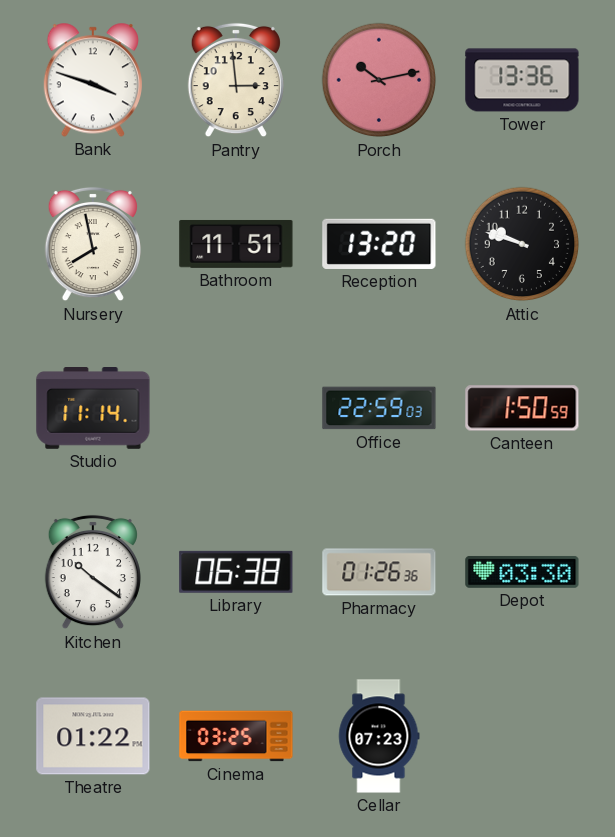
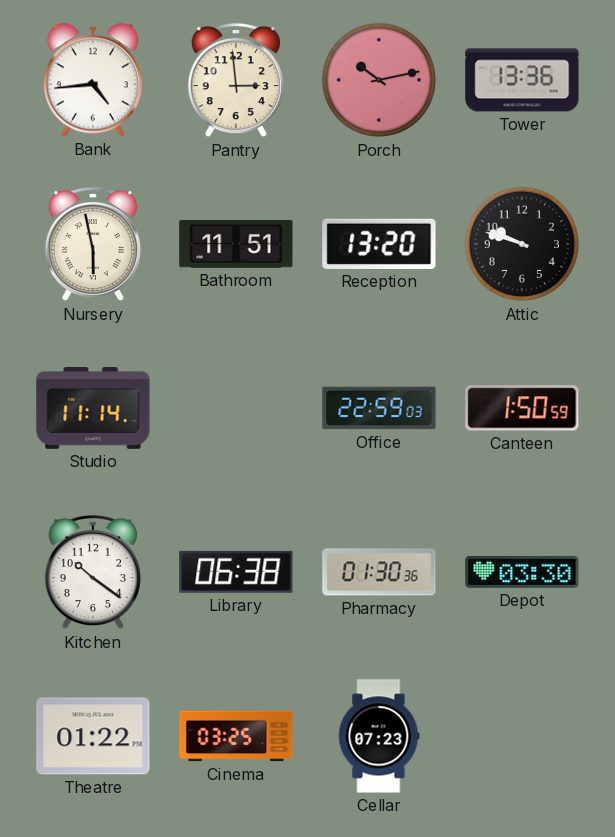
Bank: 3:48 -> 4:44 (93, 80)
Nursery: 7:58 -> 5:58 (93, 244)
Pharmacy: 01:26 -> 01:30 (379, 572)
